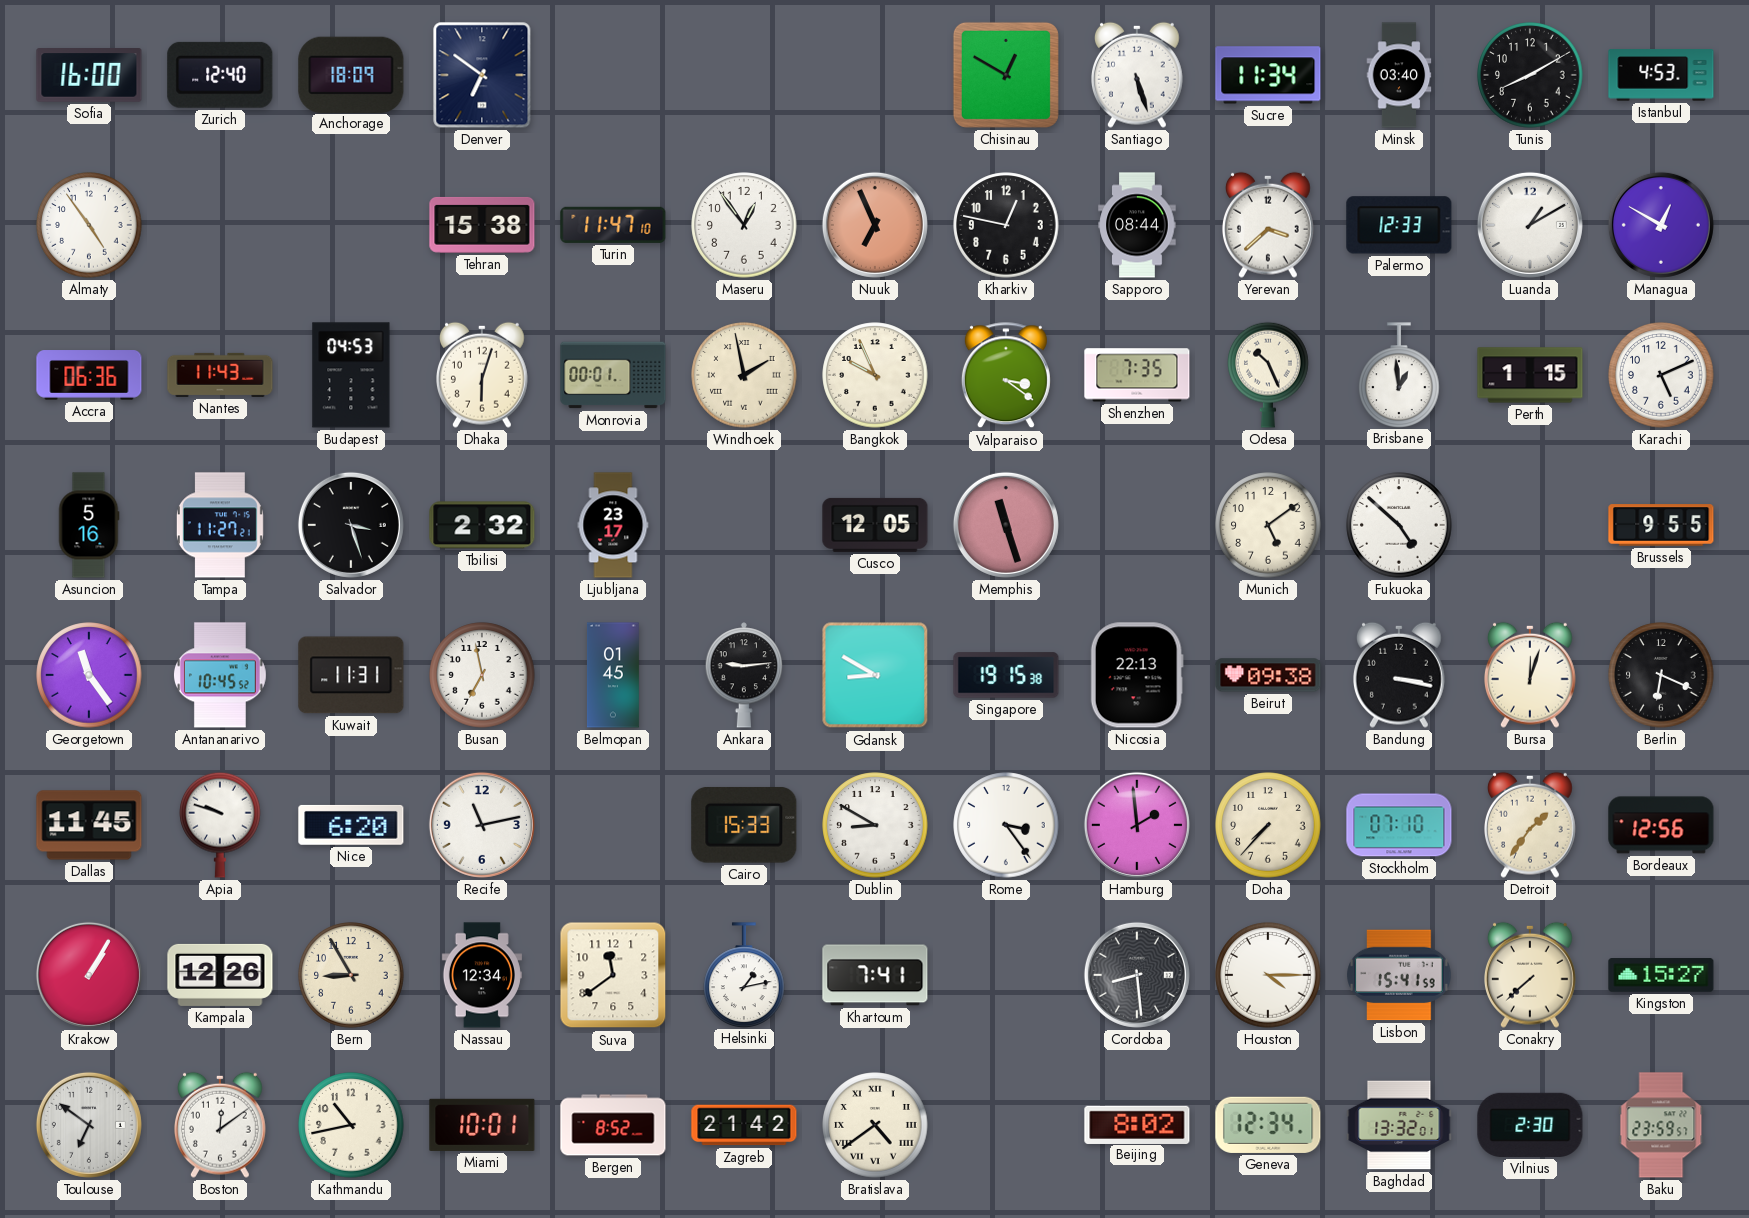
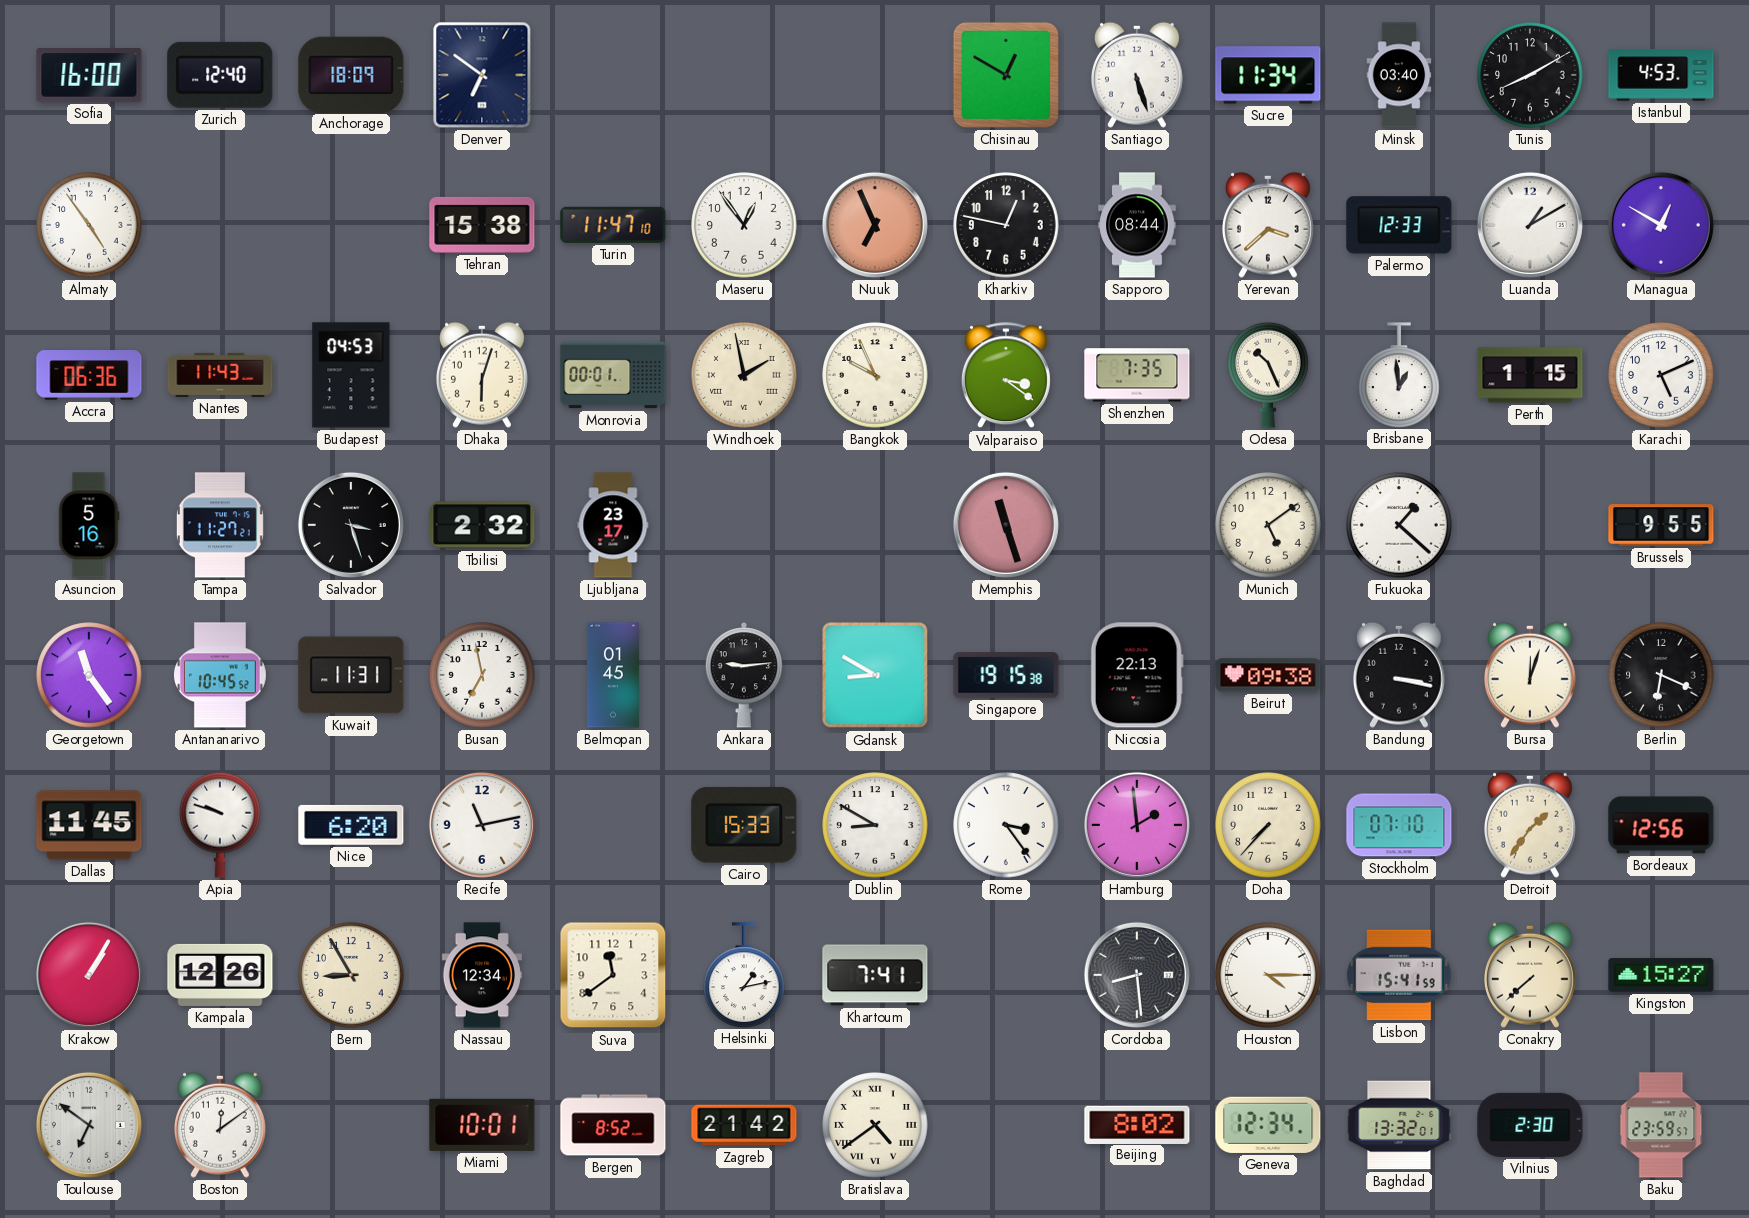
Cusco: 12:05 -> none (875, 525)
Fukuoka: 4:52 -> 1:22 (1399, 525)
Kathmandu: 10:43 -> none (351, 1125)
